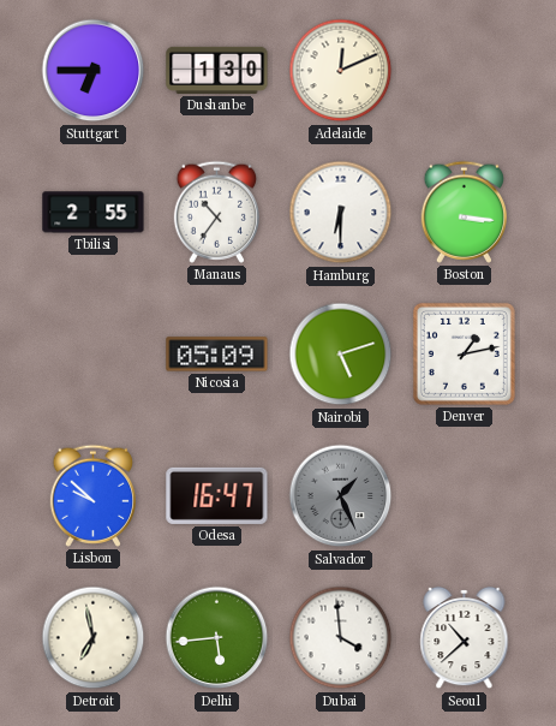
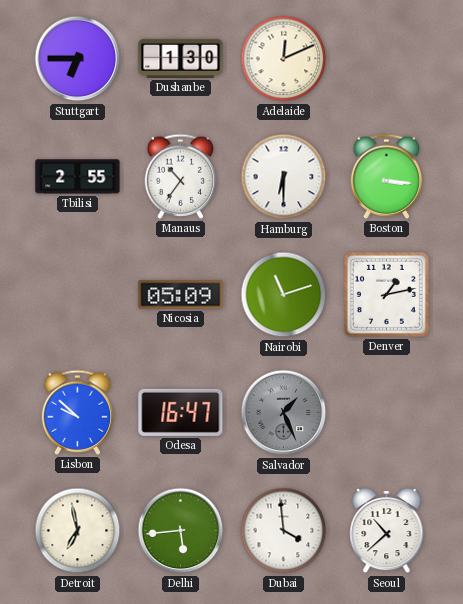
Nairobi: 5:12 -> 11:12 (284, 295)
